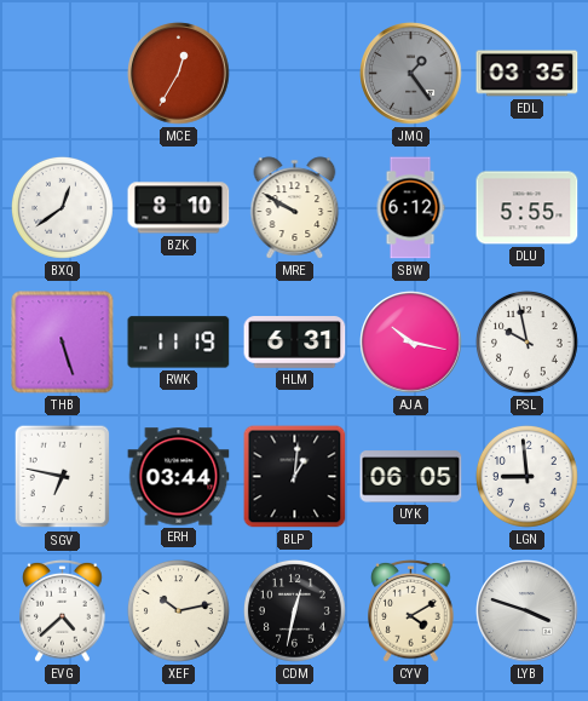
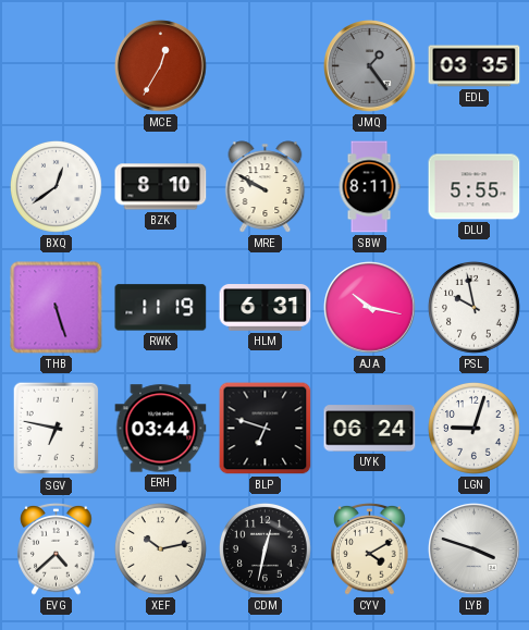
SBW: 6:12 -> 8:11 (369, 187)
BLP: 1:01 -> 6:48 (266, 429)
UYK: 06:05 -> 06:24 (370, 429)
LGN: 8:59 -> 9:03 (473, 428)
